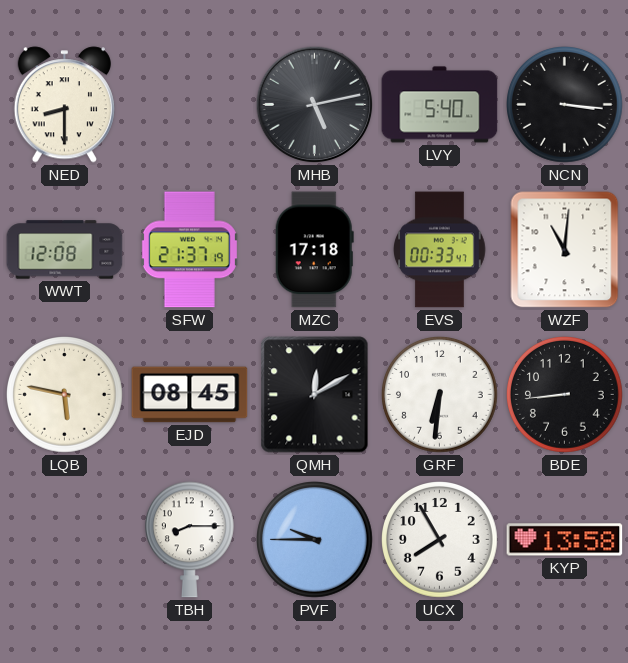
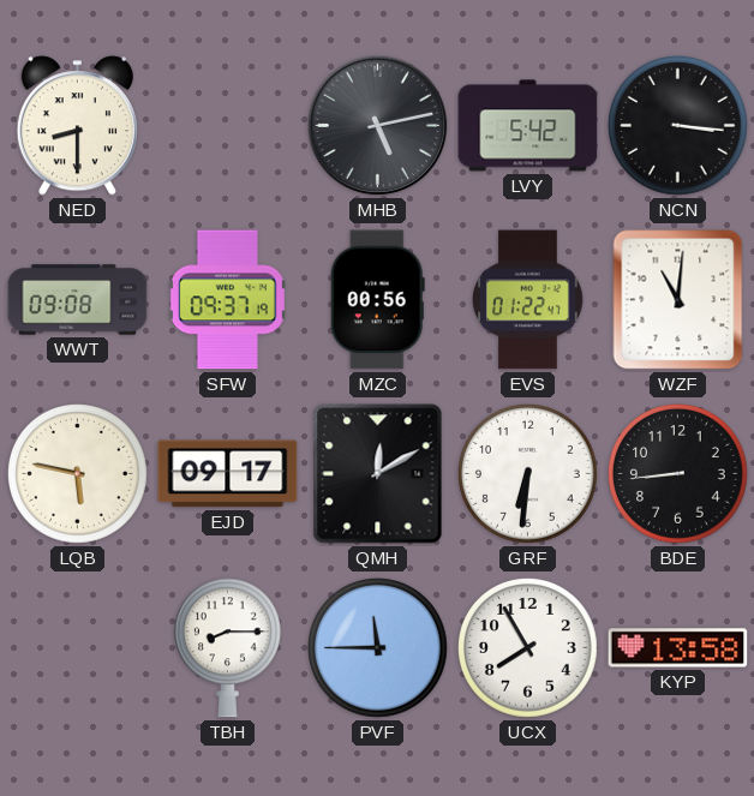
LVY: 5:40 -> 5:42 (528, 126)
WWT: 12:08 -> 09:08 (78, 300)
SFW: 21:37 -> 09:37 (227, 300)
MZC: 17:18 -> 00:56 (377, 300)
EVS: 00:33 -> 01:22 (528, 300)
EJD: 08:45 -> 09:17 (228, 474)
PVF: 9:45 -> 11:45 (378, 648)
